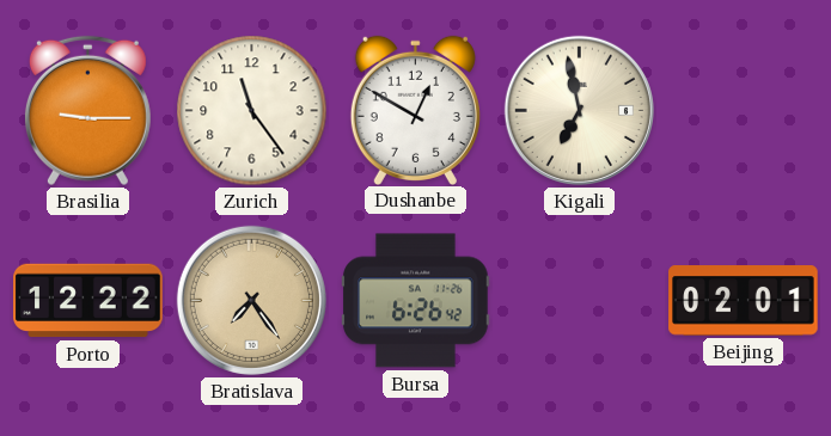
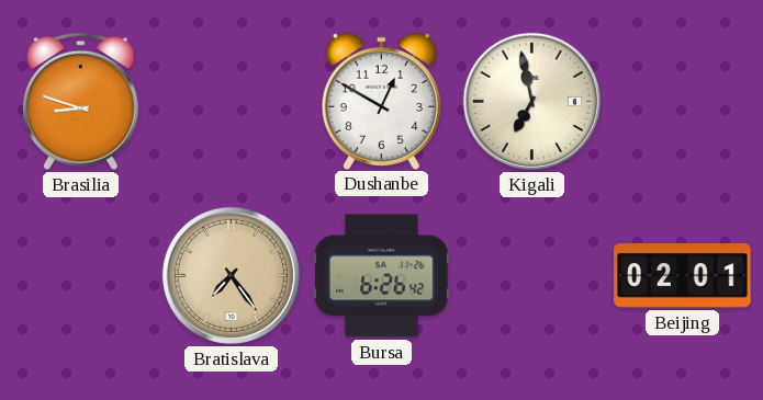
Brasilia: 9:15 -> 8:48 (80, 102)
Zurich: 11:24 -> none (252, 111)
Porto: 12:22 -> none (88, 301)
